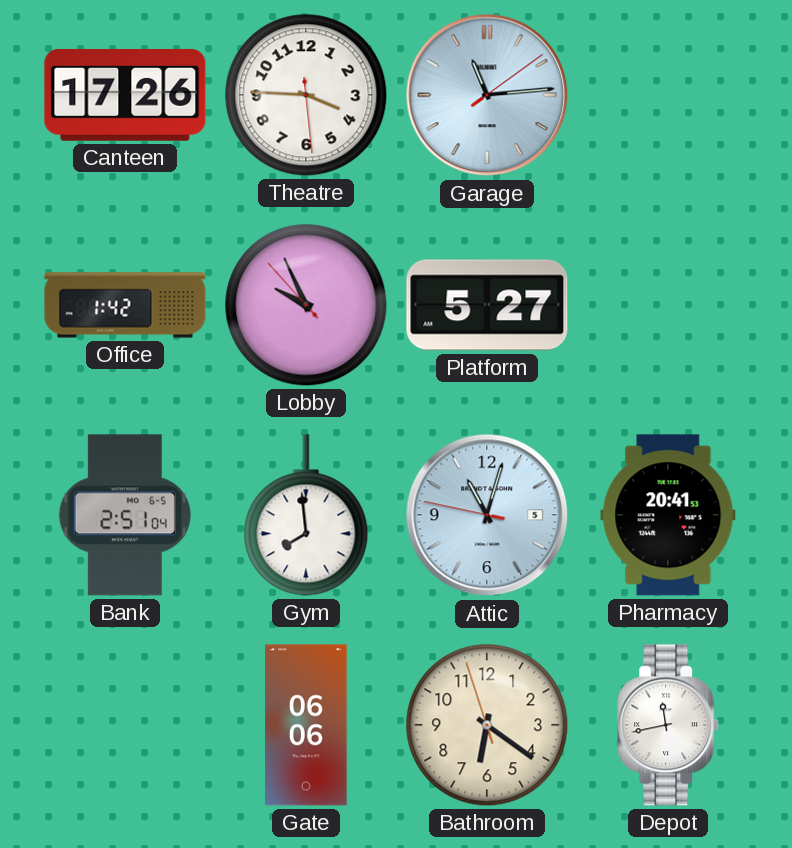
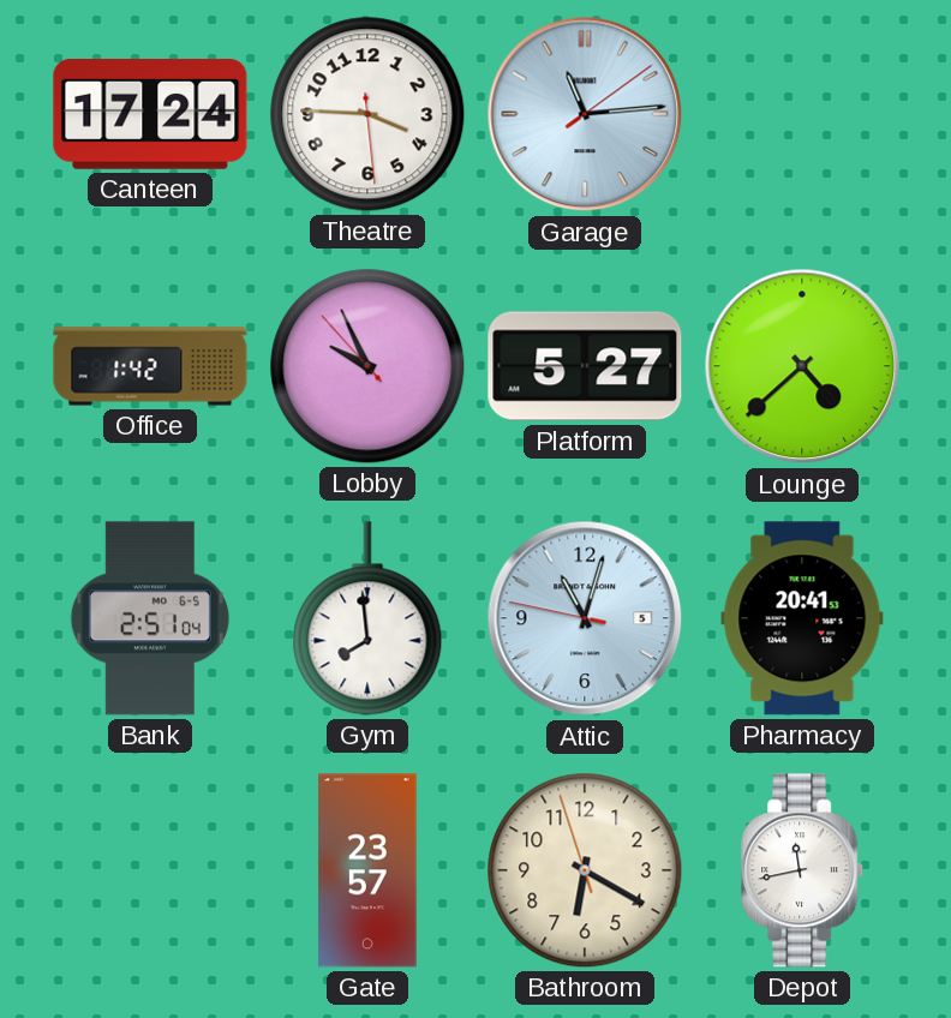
Canteen: 17:26 -> 17:24 (150, 114)
Lounge: none -> 4:38 (802, 366)
Gate: 06:06 -> 23:57 (367, 870)
Bathroom: 6:20 -> 6:19 (585, 870)
